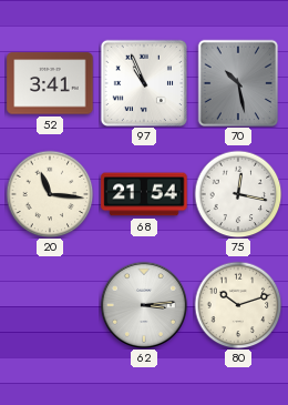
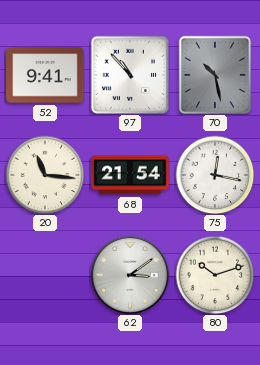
52: 3:41 -> 9:41 (45, 75)
97: 10:56 -> 10:53 (130, 75)
62: 3:14 -> 3:09 (129, 274)
